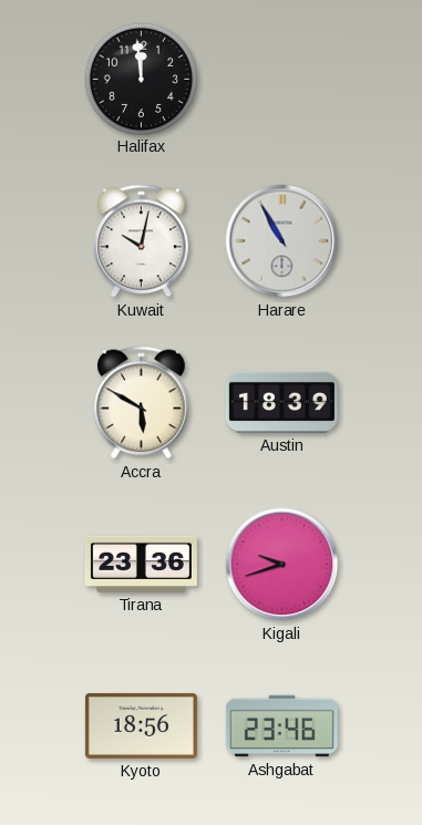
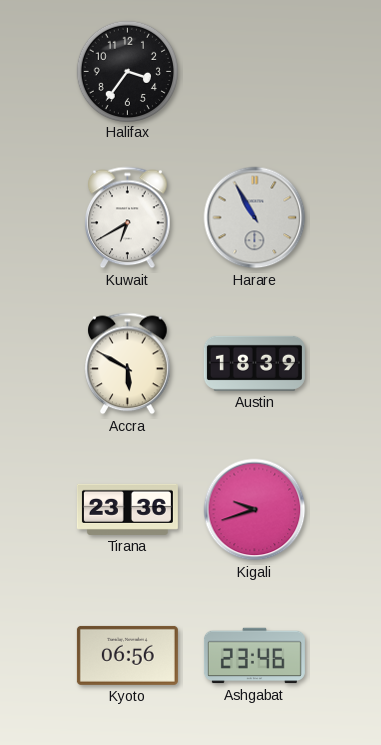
Halifax: 11:59 -> 3:36 (127, 71)
Kuwait: 10:02 -> 6:40 (128, 218)
Kyoto: 18:56 -> 06:56 (127, 655)
